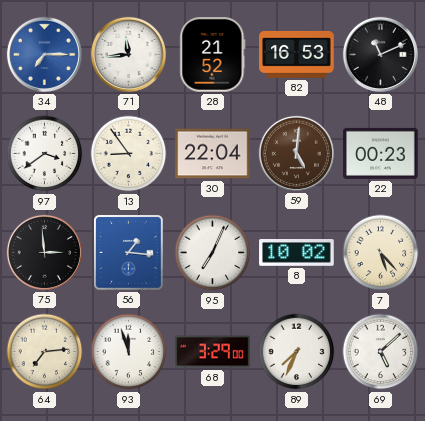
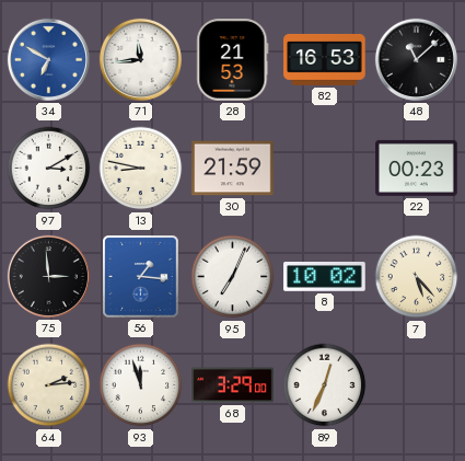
34: 7:15 -> 6:50 (48, 59)
28: 21:52 -> 21:53 (233, 60)
48: 11:11 -> 11:08 (416, 59)
97: 3:39 -> 3:10 (49, 169)
13: 8:54 -> 8:47 (141, 169)
30: 22:04 -> 21:59 (233, 169)
59: 5:01 -> none (296, 153)
64: 7:14 -> 2:14 (49, 385)
89: 7:34 -> 12:34 (325, 385)
69: 5:08 -> none (381, 352)
